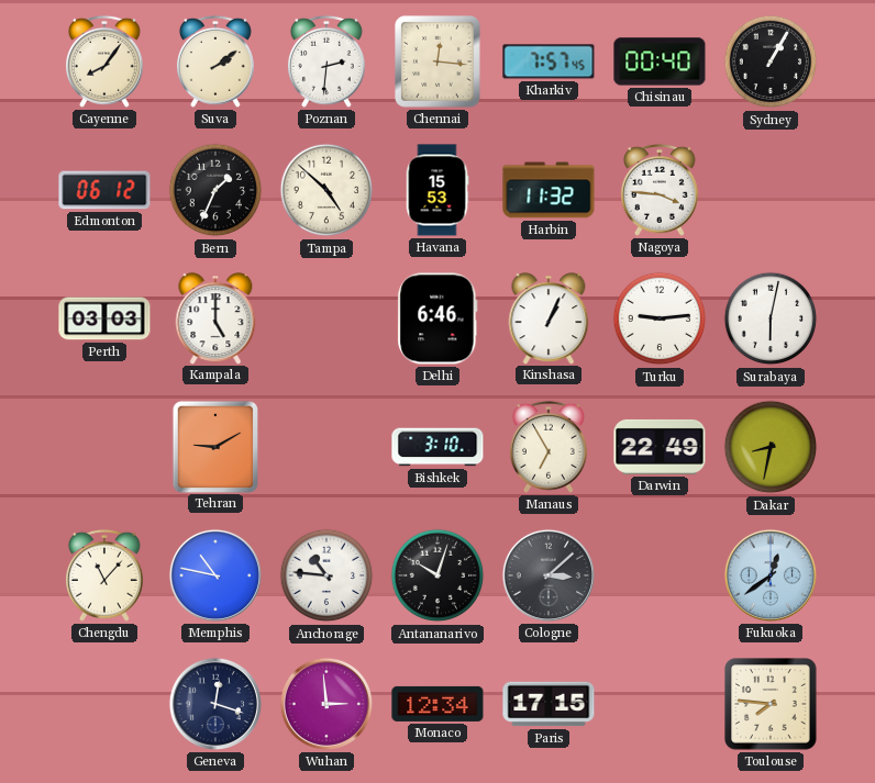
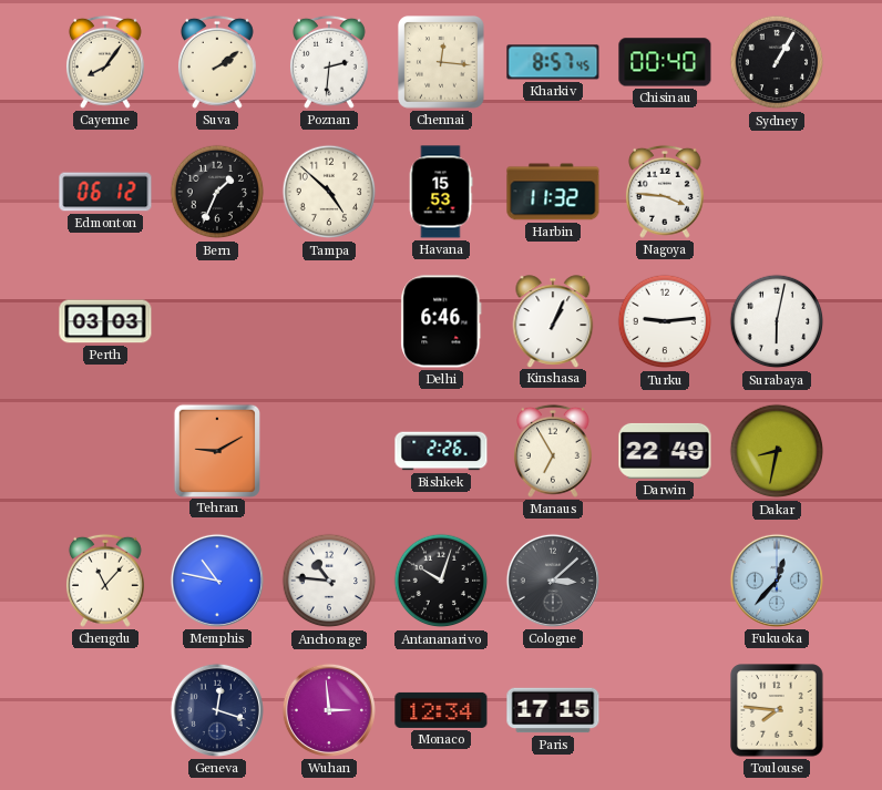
Kharkiv: 7:57 -> 8:57 (553, 62)
Kampala: 5:00 -> none (215, 318)
Bishkek: 3:10 -> 2:26 (441, 451)
Fukuoka: 12:39 -> 12:37 (777, 581)
